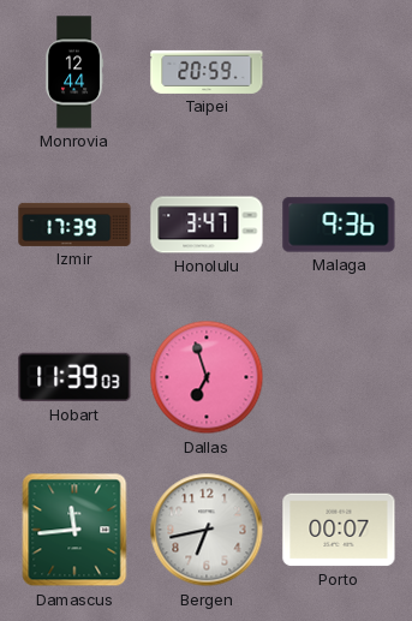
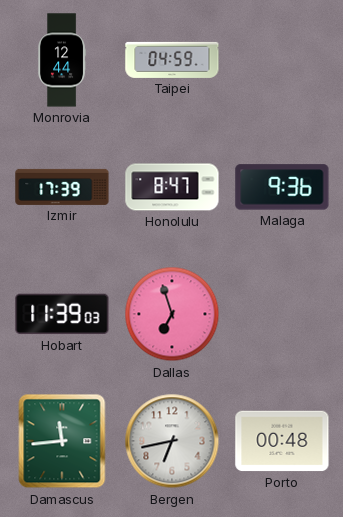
Taipei: 20:59 -> 04:59 (172, 60)
Honolulu: 3:47 -> 8:47 (172, 187)
Porto: 00:07 -> 00:48 (282, 441)
